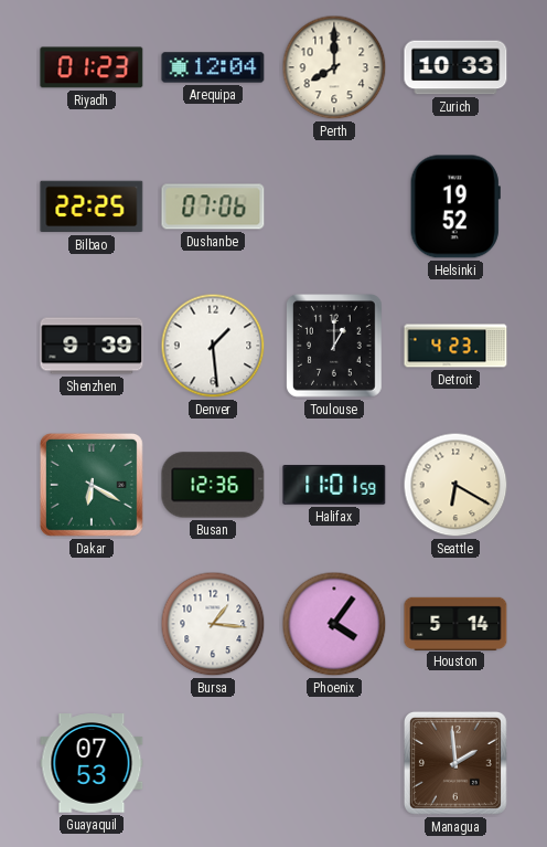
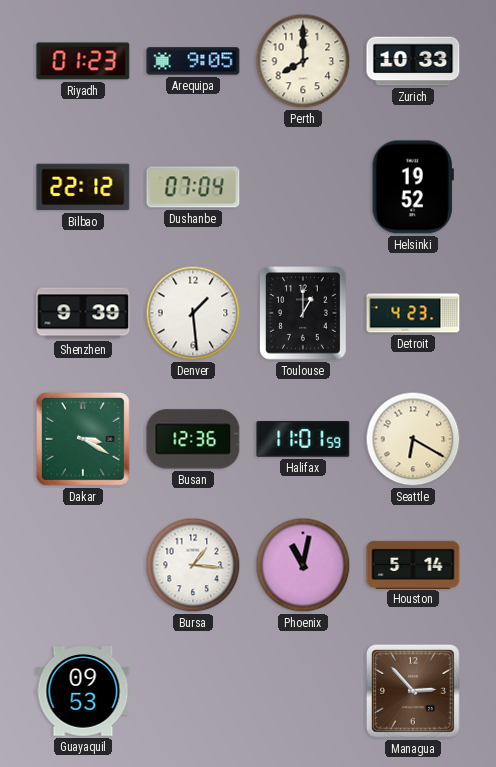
Arequipa: 12:04 -> 9:05 (193, 61)
Bilbao: 22:25 -> 22:12 (83, 187)
Dushanbe: 07:06 -> 07:04 (193, 187)
Dakar: 6:20 -> 3:20 (83, 439)
Phoenix: 4:06 -> 11:02 (303, 565)
Guayaquil: 07:53 -> 09:53 (83, 691)
Managua: 1:59 -> 2:53 (413, 691)
